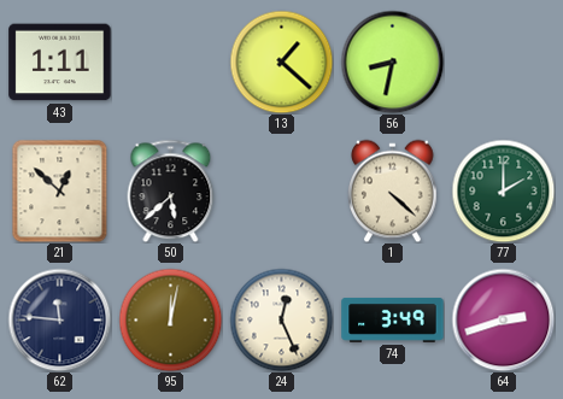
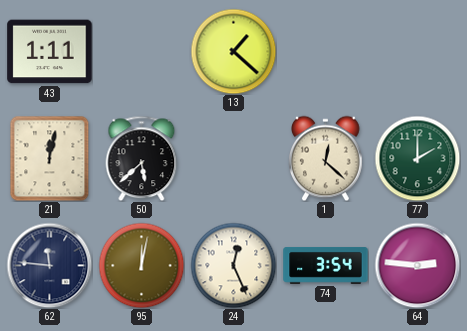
56: 8:32 -> none (392, 61)
21: 12:52 -> 12:02 (50, 158)
1: 4:22 -> 12:22 (326, 158)
74: 3:49 -> 3:54 (326, 266)
64: 2:42 -> 2:46 (417, 265)
